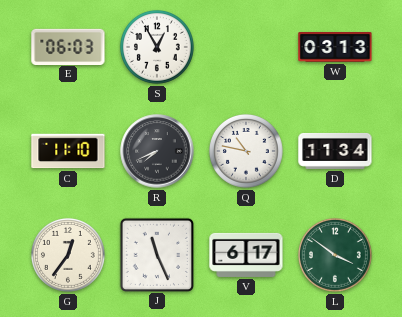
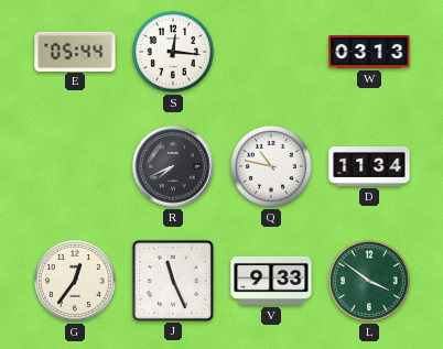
E: 06:03 -> 05:44 (75, 51)
S: 12:55 -> 12:16 (173, 52)
C: 11:10 -> none (68, 151)
V: 6:17 -> 9:33 (271, 281)
